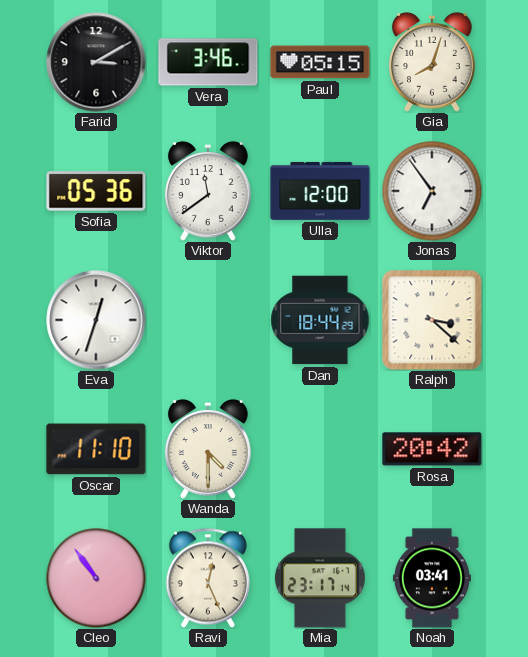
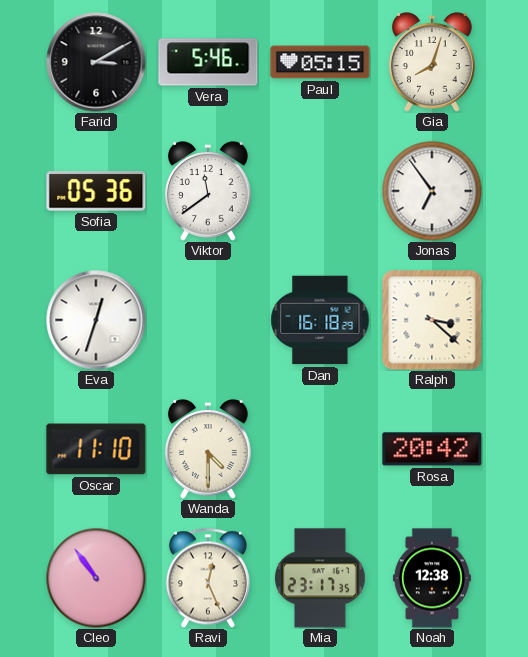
Vera: 3:46 -> 5:46 (208, 62)
Ulla: 12:00 -> none (320, 191)
Dan: 18:44 -> 16:18 (320, 320)
Mia: 23:17:14 -> 23:17:35 (320, 578)
Noah: 03:41 -> 12:38 (432, 578)
